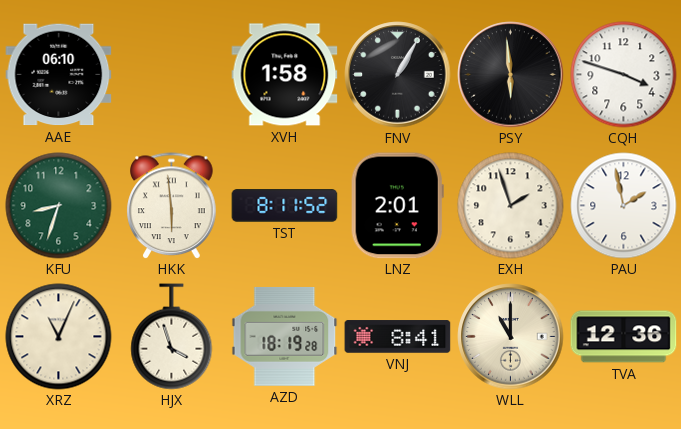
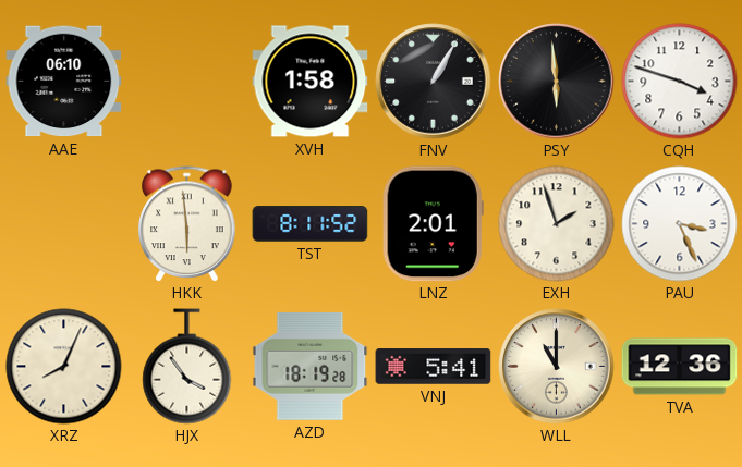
KFU: 8:33 -> none (59, 206)
PAU: 1:58 -> 3:26 (680, 224)
XRZ: 11:04 -> 8:04 (64, 367)
HJX: 3:57 -> 3:54 (187, 367)
VNJ: 8:41 -> 5:41 (434, 367)
